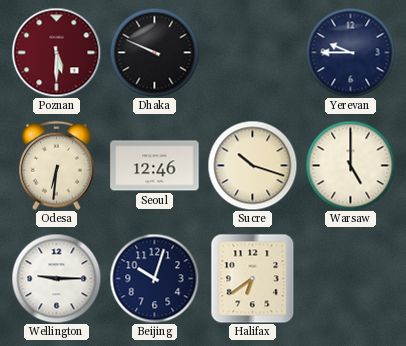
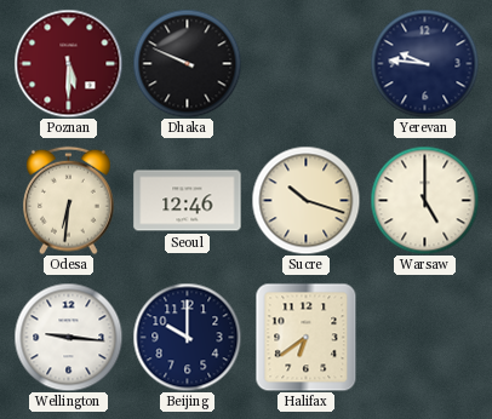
Yerevan: 9:45 -> 9:46 (424, 63)
Wellington: 9:15 -> 9:16 (68, 337)
Beijing: 10:03 -> 10:00 (187, 337)
